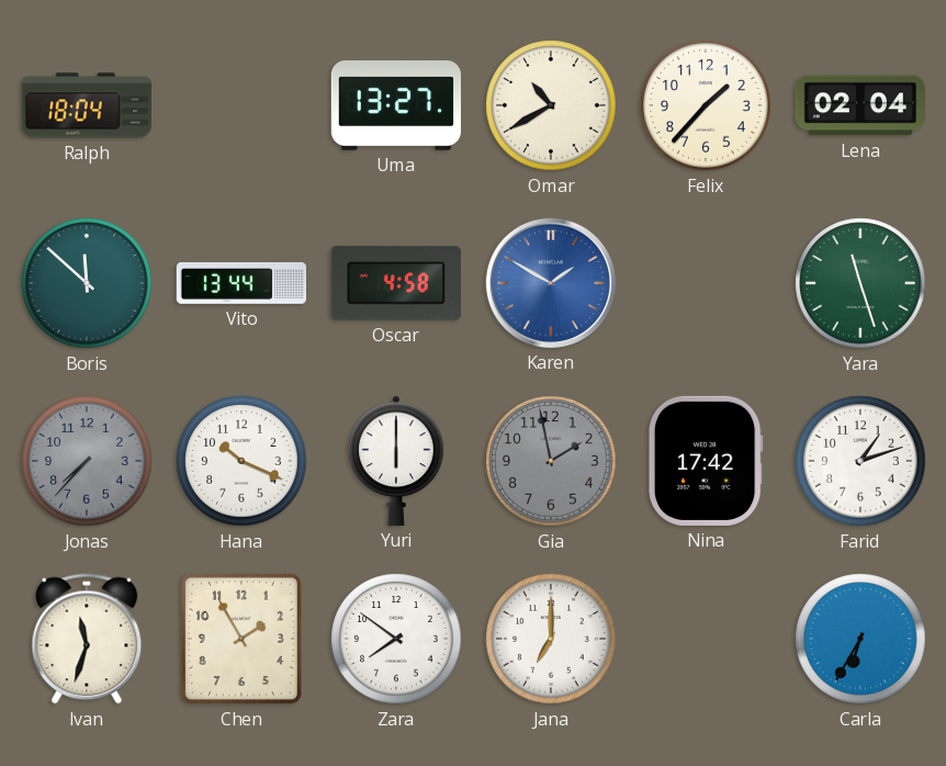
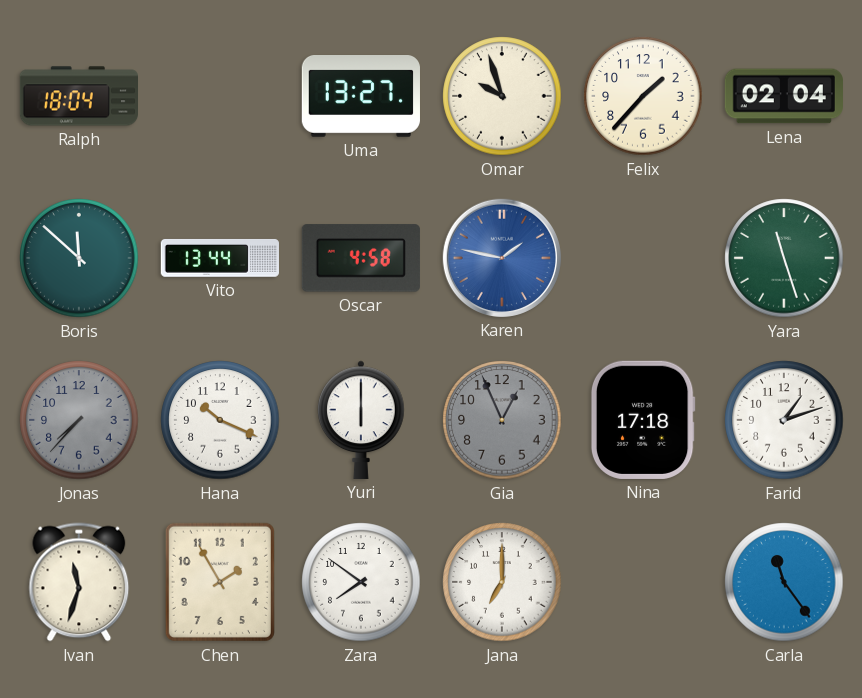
Omar: 10:40 -> 9:57 (502, 96)
Karen: 1:50 -> 1:47 (502, 258)
Gia: 1:58 -> 12:56 (502, 420)
Nina: 17:42 -> 17:18 (643, 420)
Carla: 6:35 -> 11:24 (784, 582)
